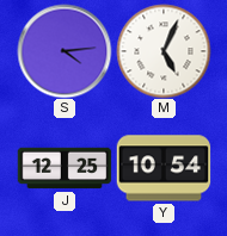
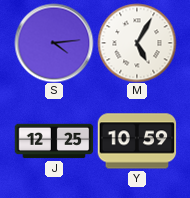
M: 5:04 -> 5:05 (137, 43)
Y: 10:54 -> 10:59 (137, 141)
